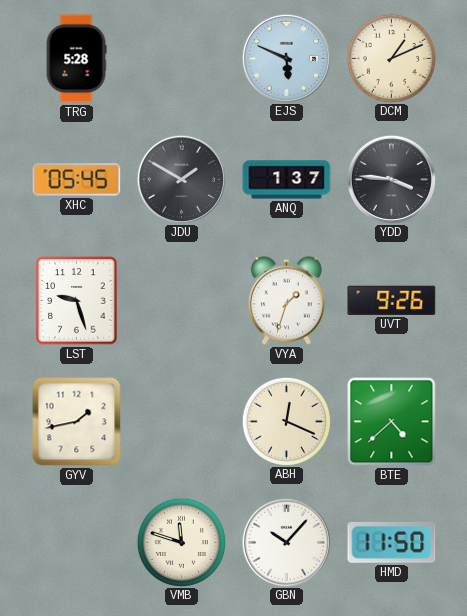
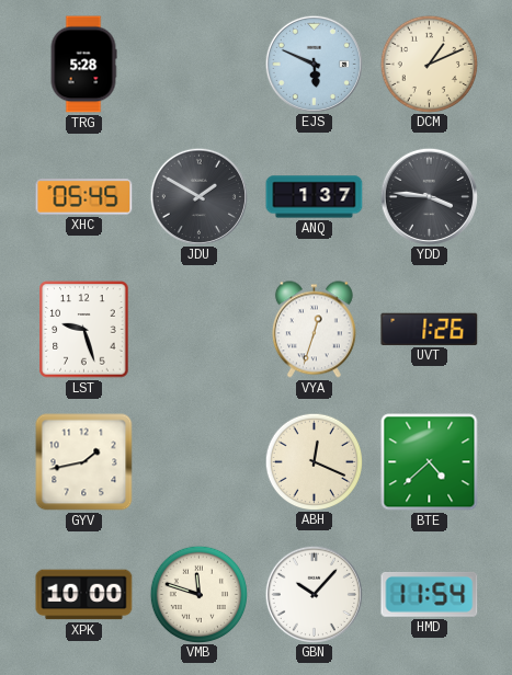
VYA: 1:33 -> 12:33 (314, 330)
UVT: 9:26 -> 1:26 (430, 329)
XPK: none -> 10:00 (84, 595)
HMD: 11:50 -> 11:54 (430, 594)
